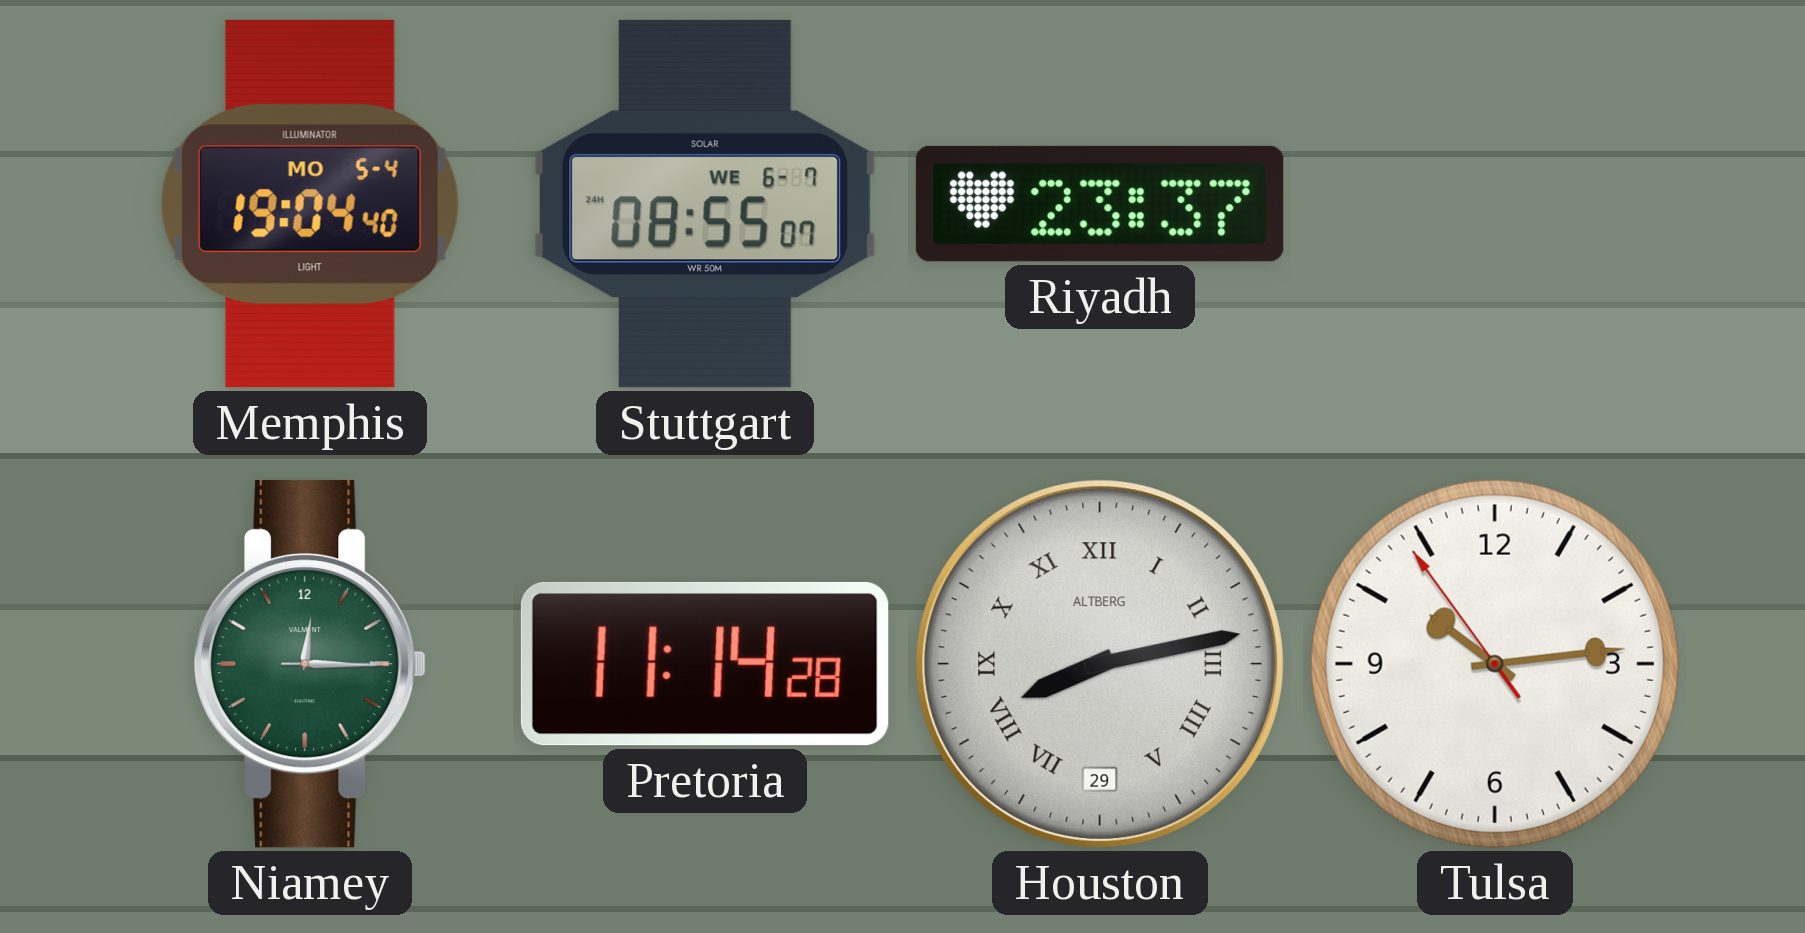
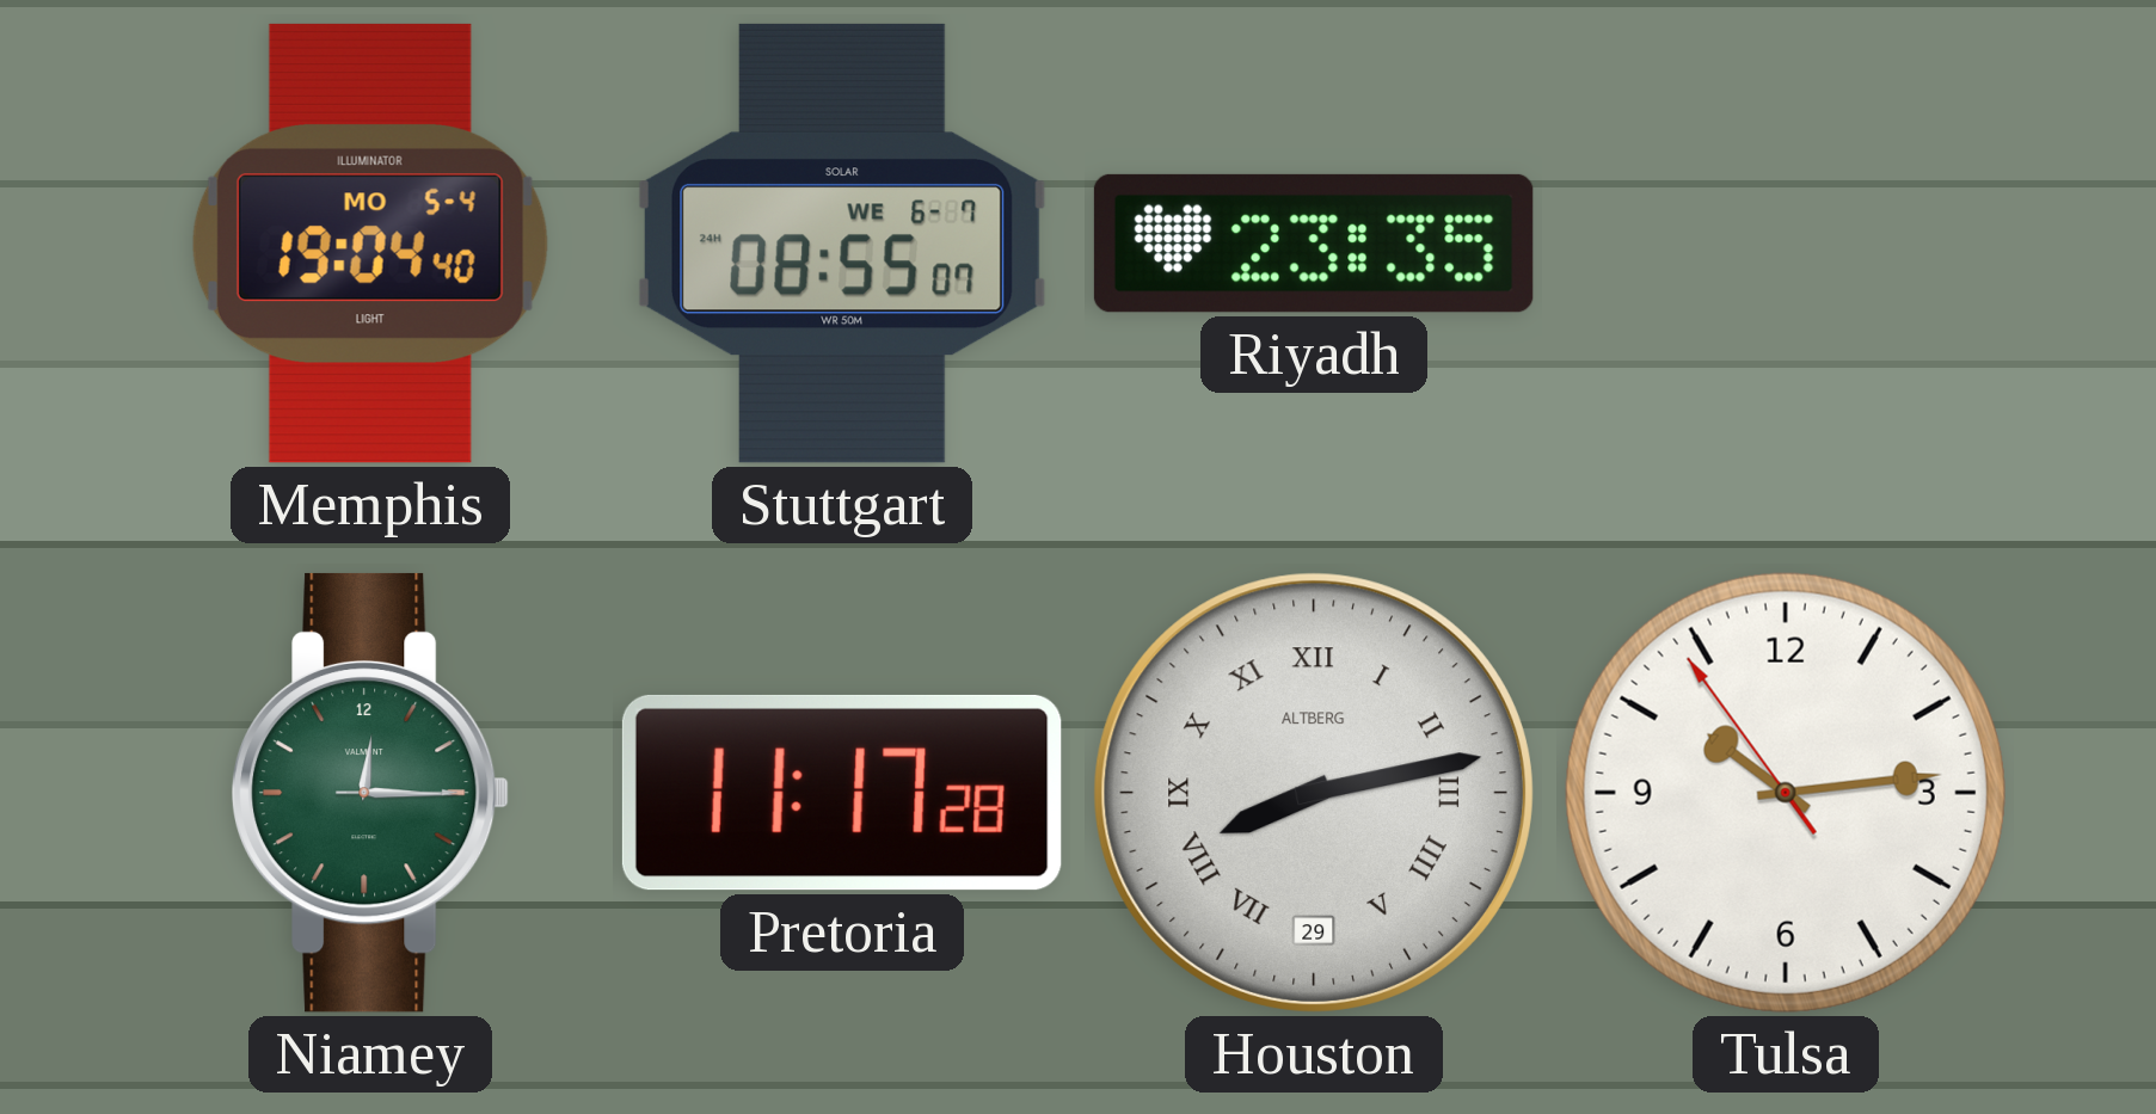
Riyadh: 23:37 -> 23:35 (1314, 244)
Pretoria: 11:14 -> 11:17 (842, 793)
